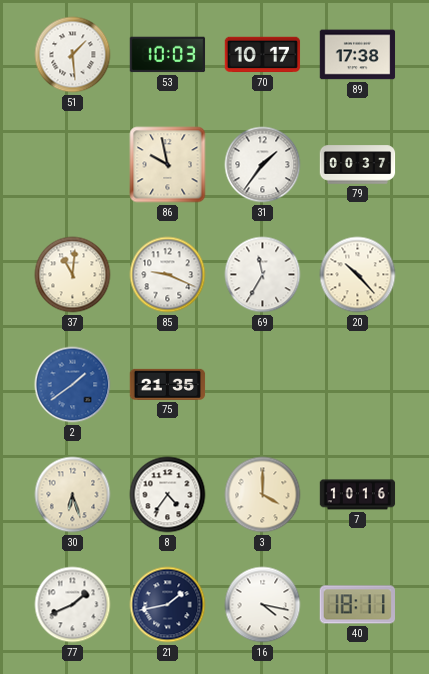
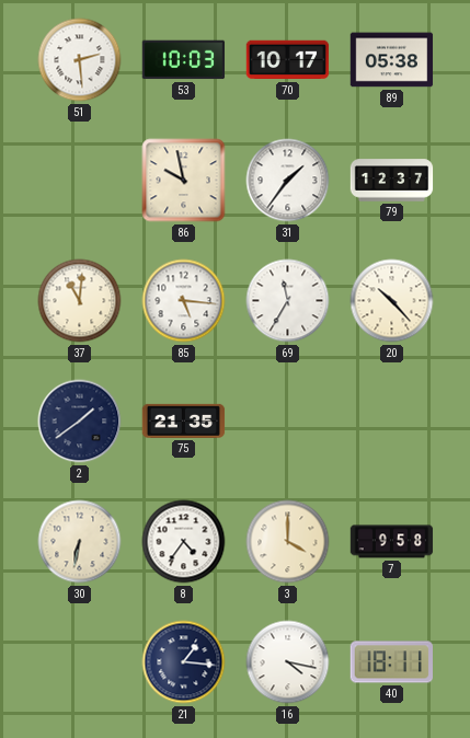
51: 1:29 -> 2:29 (80, 60)
89: 17:38 -> 05:38 (392, 60)
79: 00:37 -> 12:37 (392, 181)
85: 9:19 -> 5:16 (184, 301)
2 dial: blue -> navy (80, 422)
30: 6:27 -> 6:32 (80, 542)
7: 10:16 -> 9:58 (392, 542)
77: 1:41 -> none (73, 605)
21: 1:43 -> 1:16 (184, 662)
